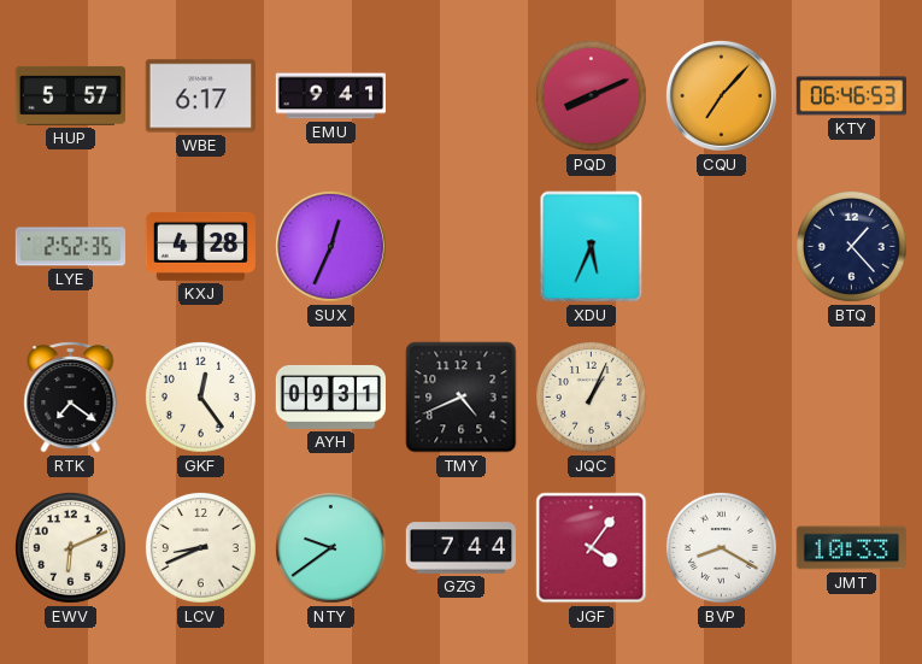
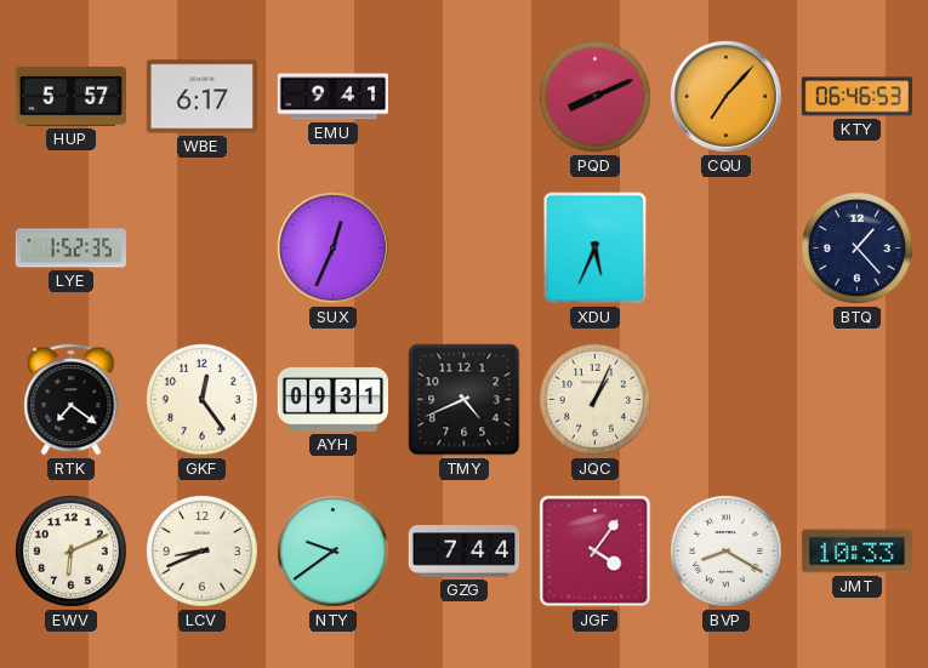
LYE: 2:52 -> 1:52 (70, 249)
KXJ: 4:28 -> none (200, 246)
